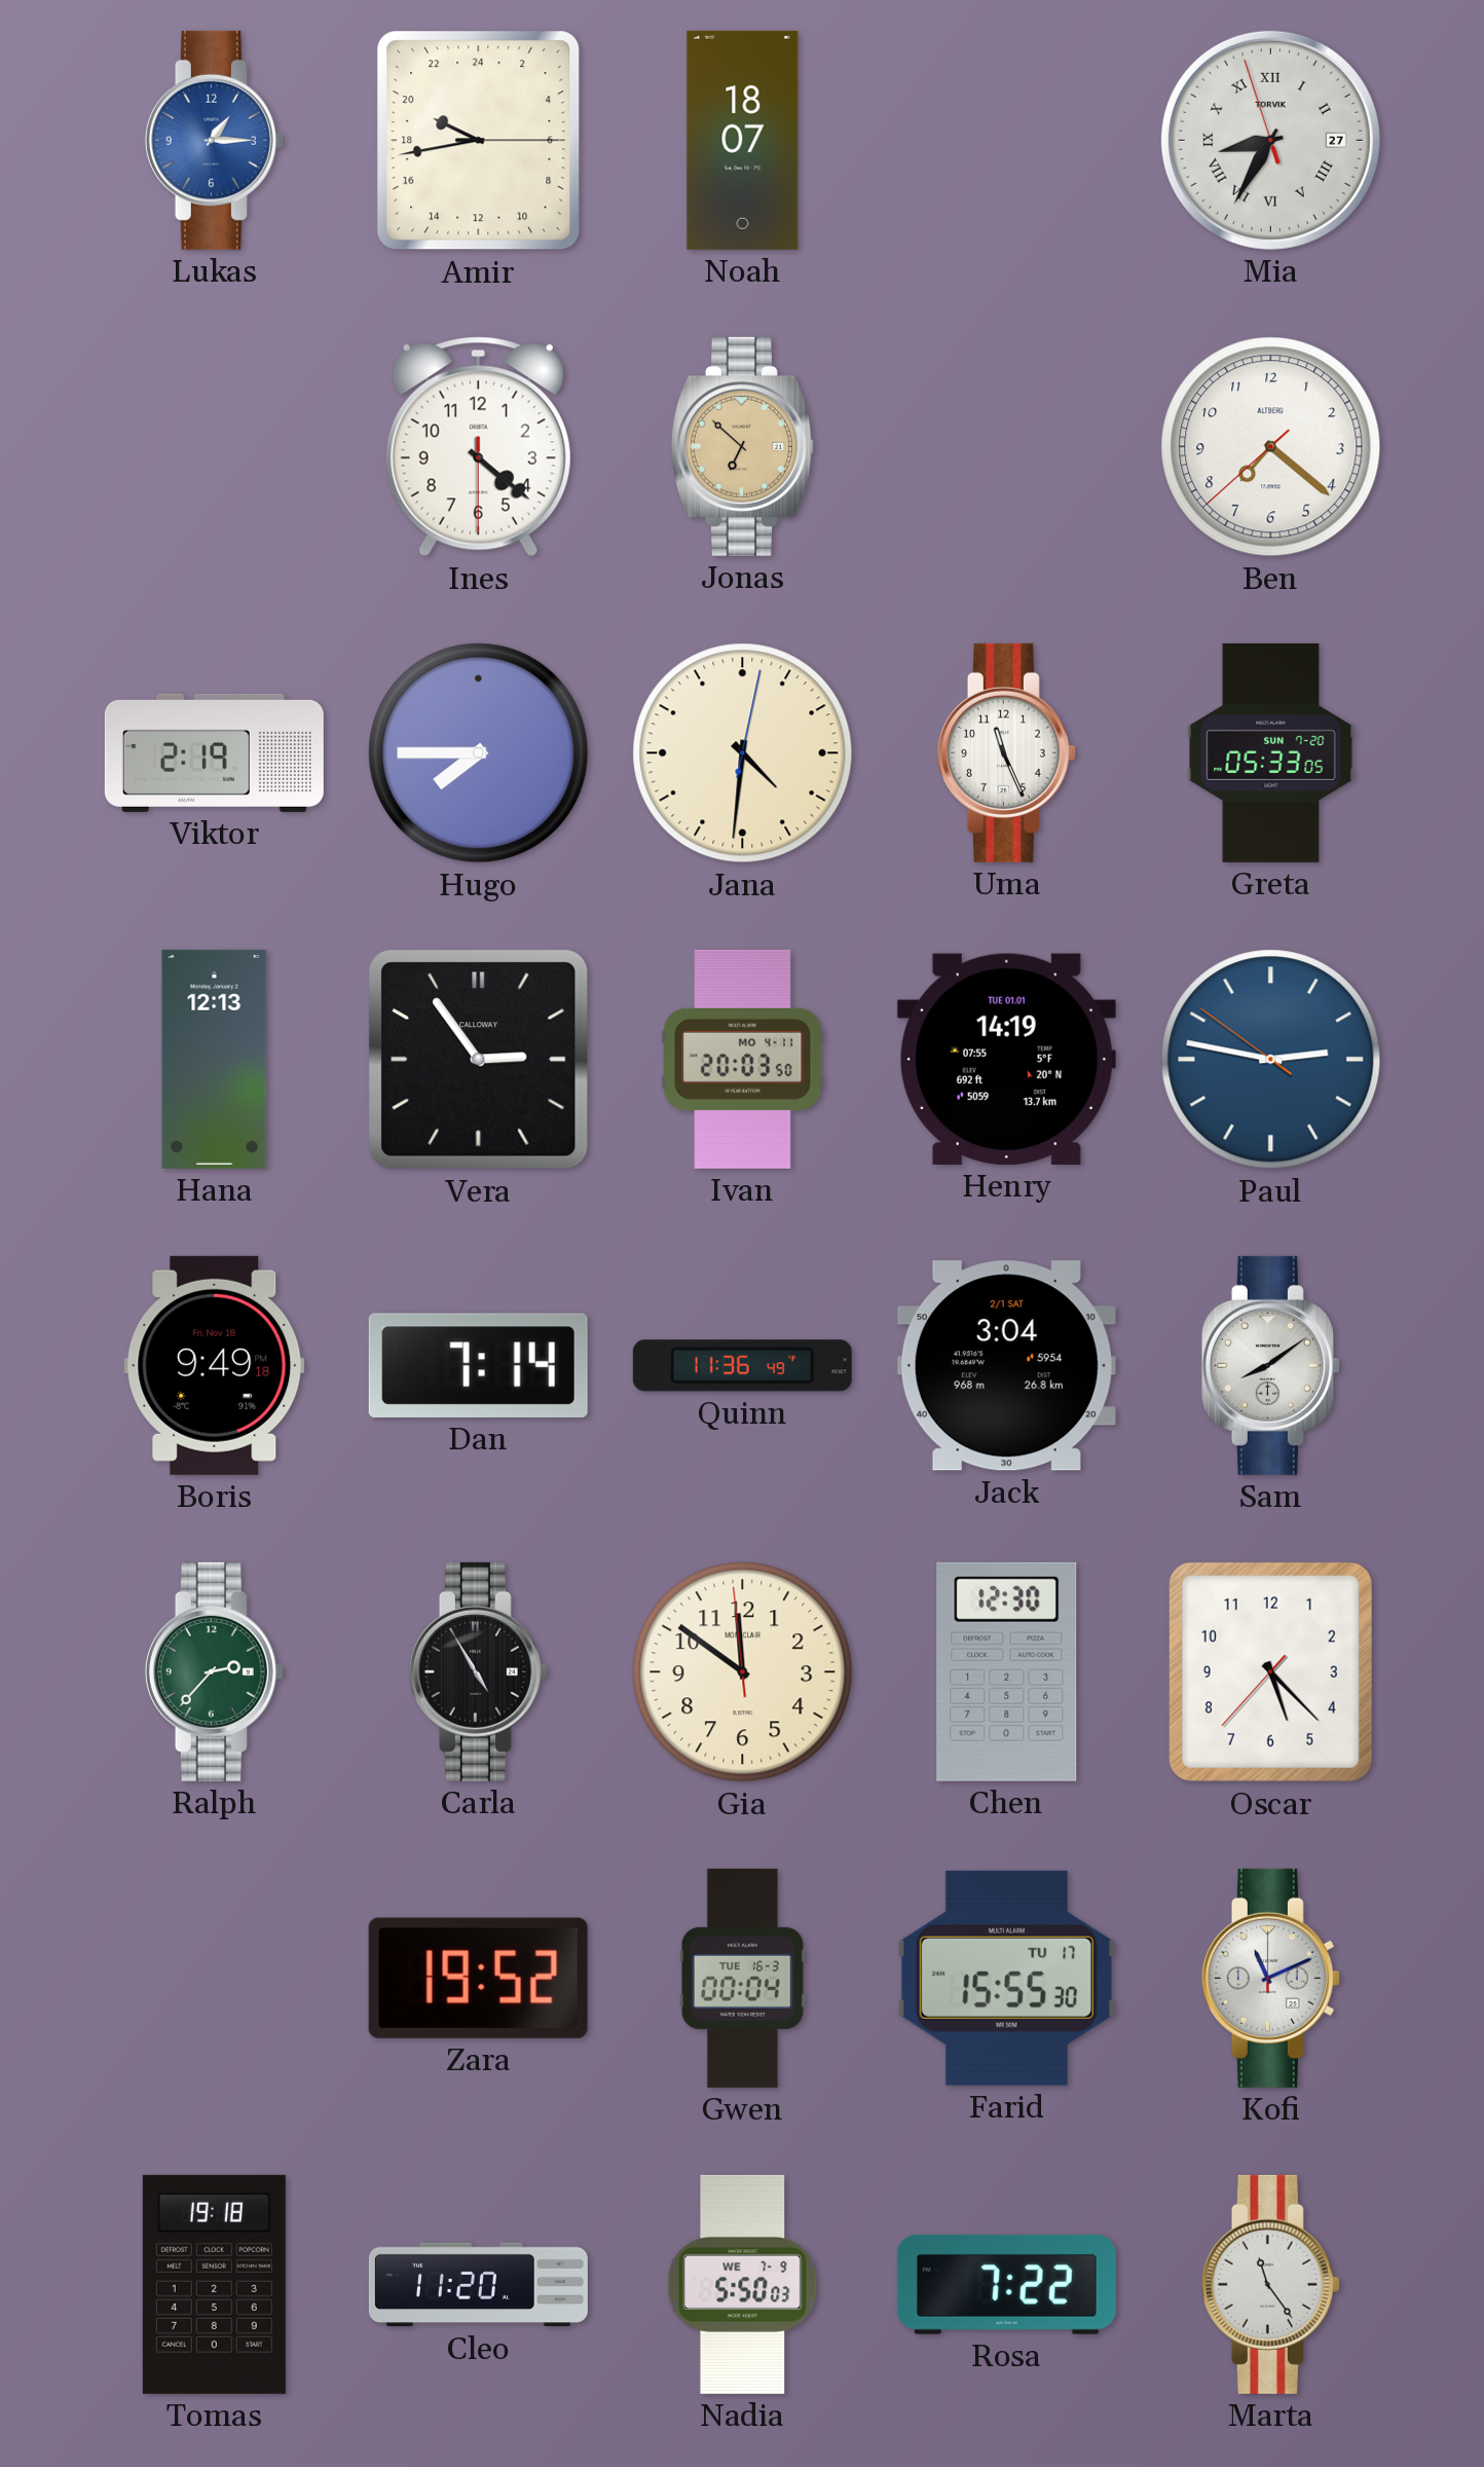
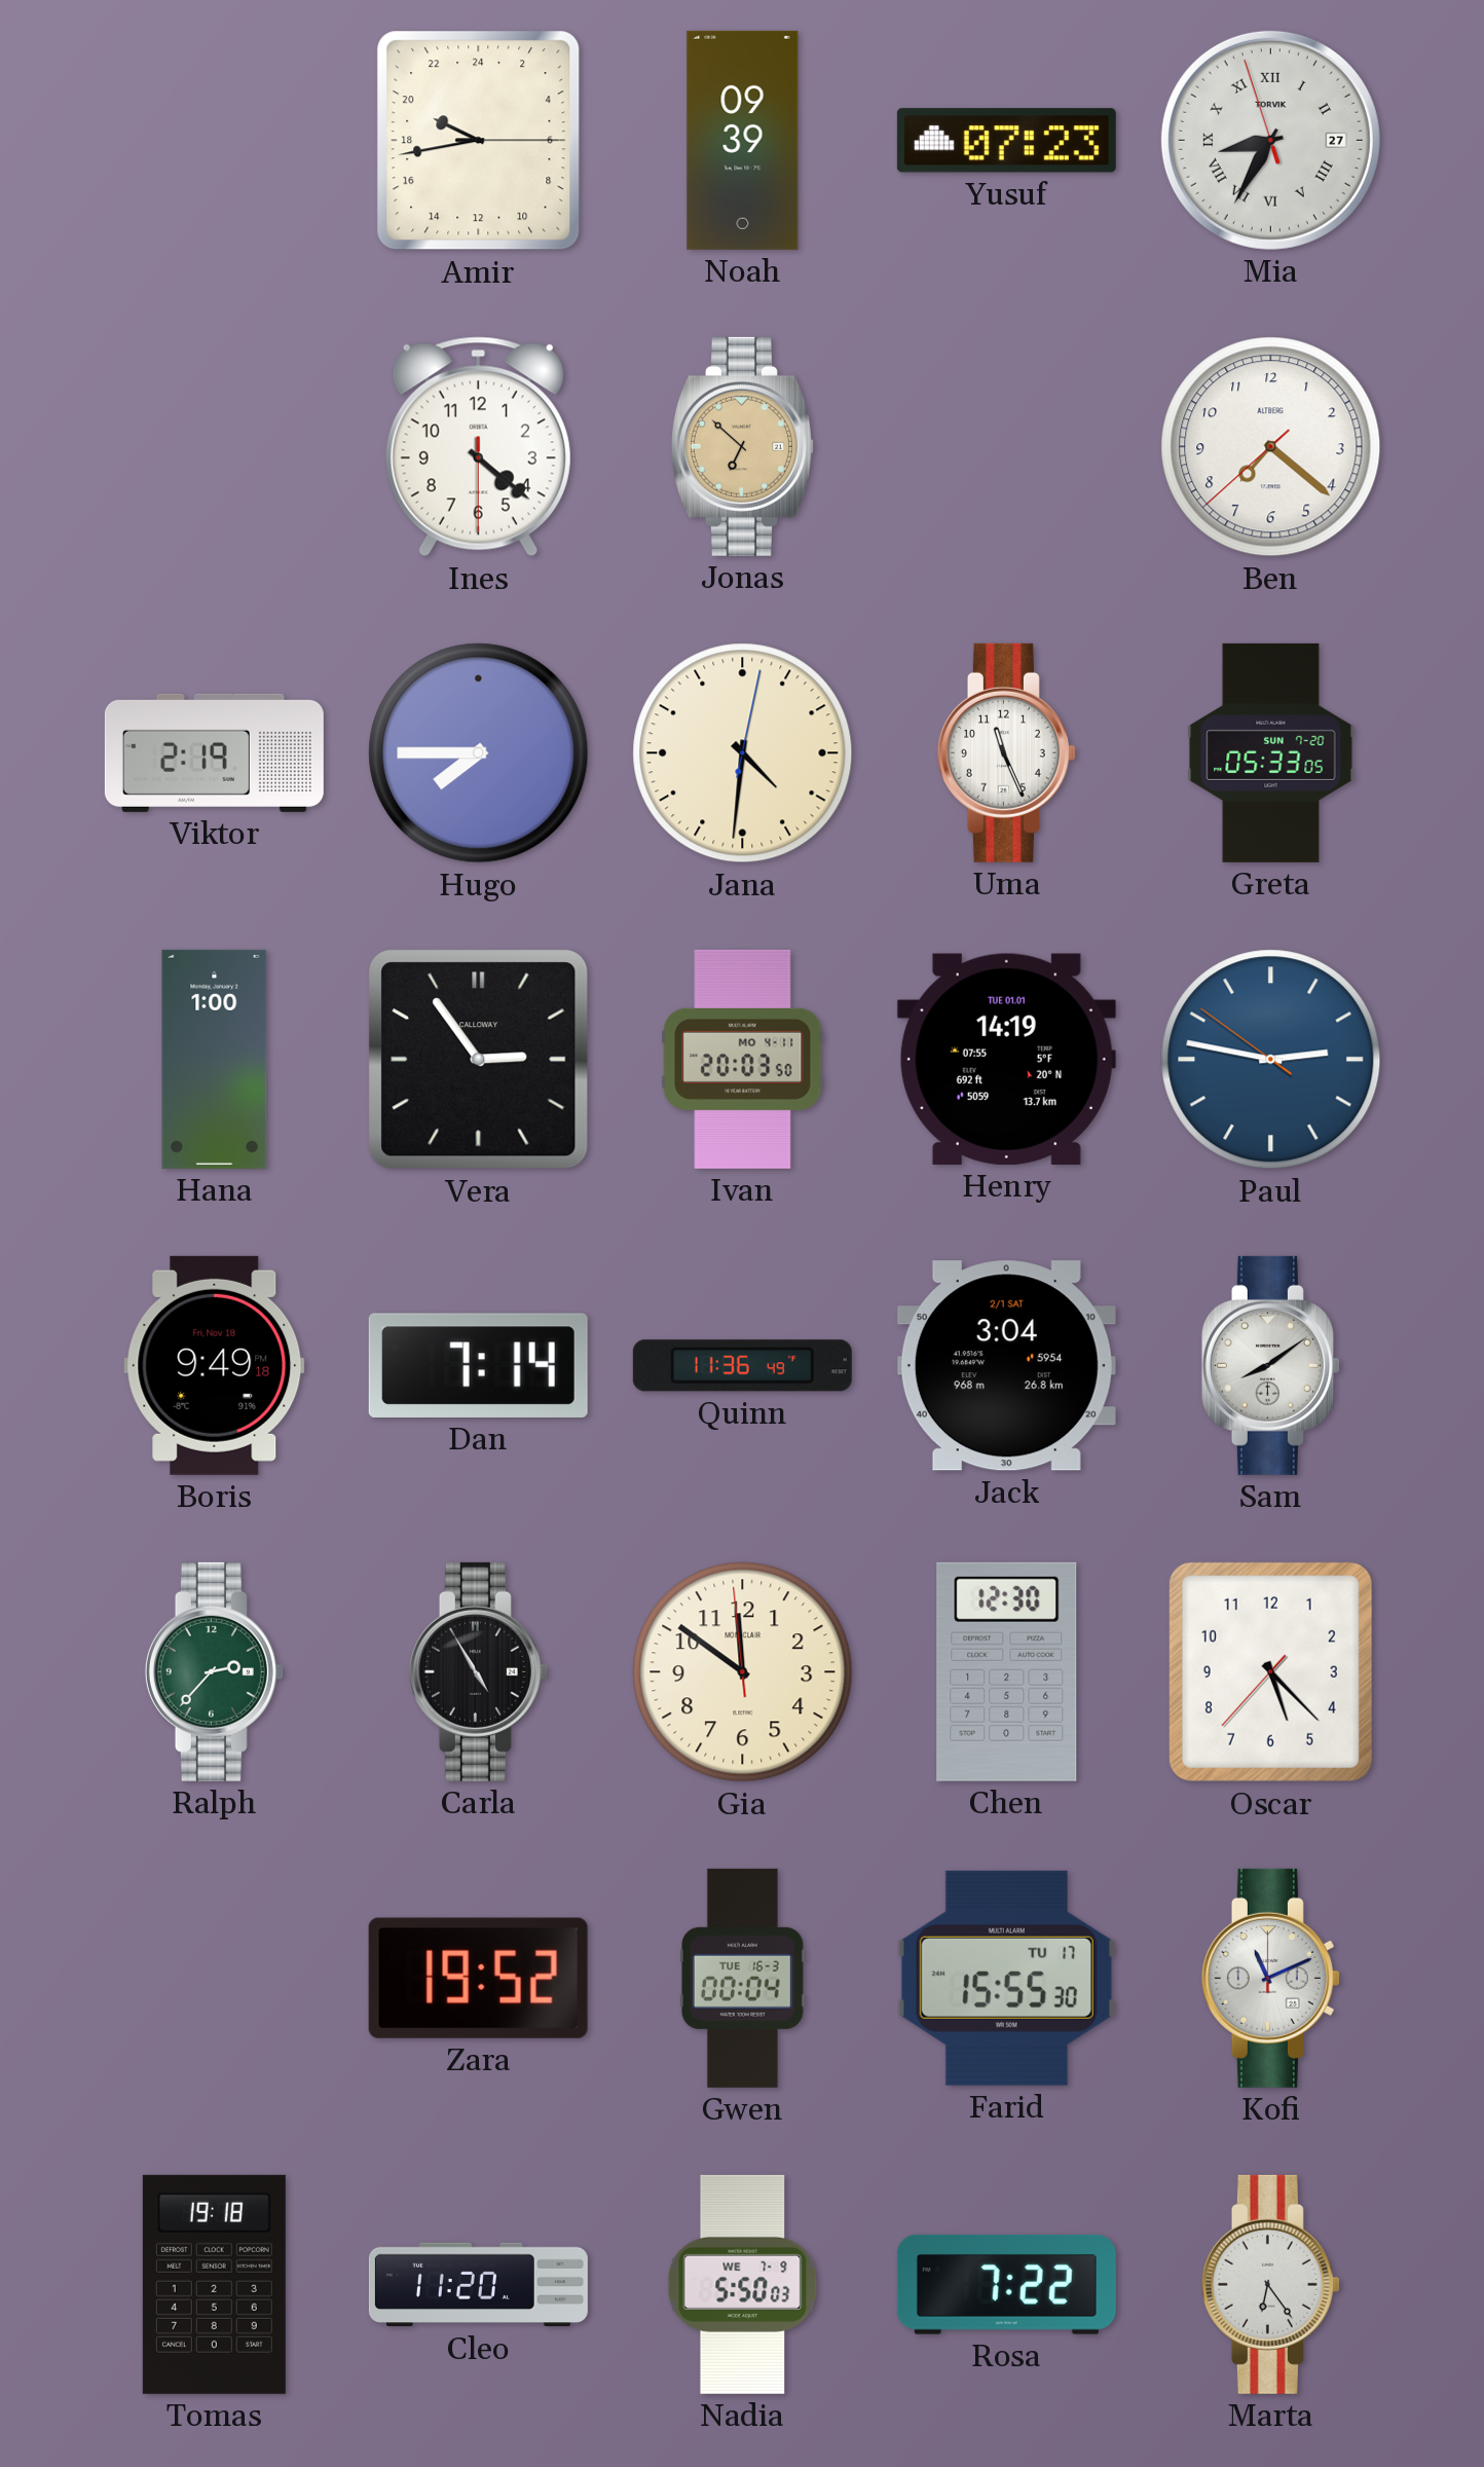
Lukas: 1:15 -> none (214, 140)
Noah: 18:07 -> 09:39 (743, 140)
Yusuf: none -> 07:23 (1006, 141)
Hana: 12:13 -> 1:00 (215, 1059)
Marta: 11:24 -> 6:24 (1270, 2284)
